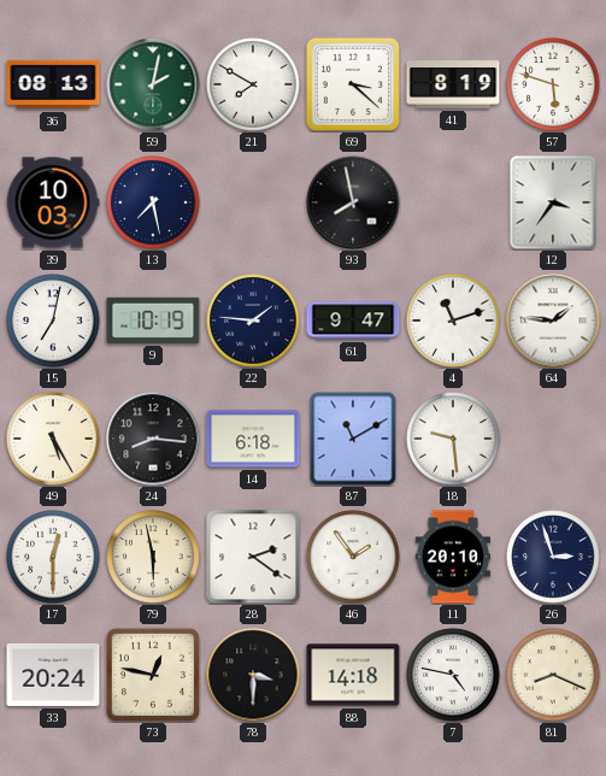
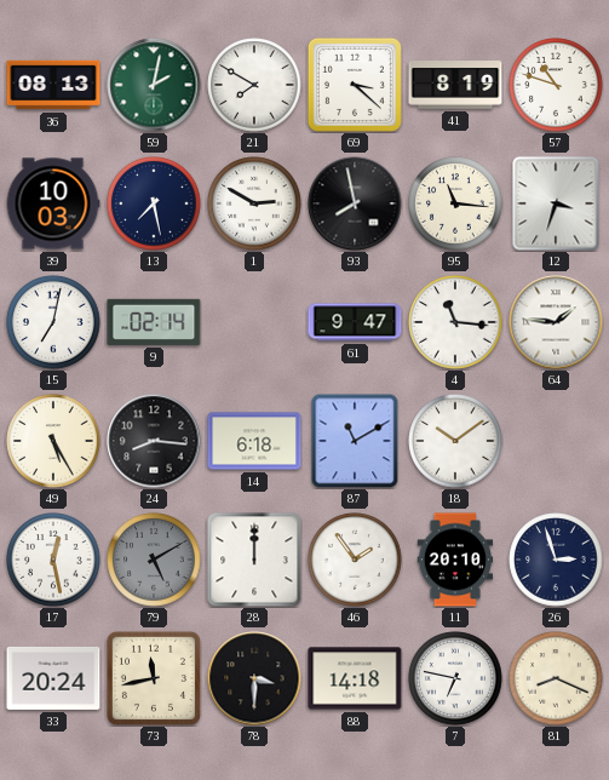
57: 5:48 -> 10:48 (556, 85)
1: none -> 2:50 (254, 203)
95: none -> 11:16 (455, 203)
12: 3:36 -> 3:33 (556, 203)
9: 10:19 -> 02:14 (154, 322)
22: 1:46 -> none (253, 321)
4: 11:12 -> 11:16 (455, 322)
18: 9:29 -> 10:09 (455, 441)
17: 12:30 -> 12:28 (53, 560)
79: 5:58 -> 5:10 (154, 560)
79 dial: cream -> grey (154, 560)
28: 2:21 -> 12:00 (254, 560)
73: 12:47 -> 11:43 (154, 678)
7: 4:47 -> 6:47 (455, 678)
